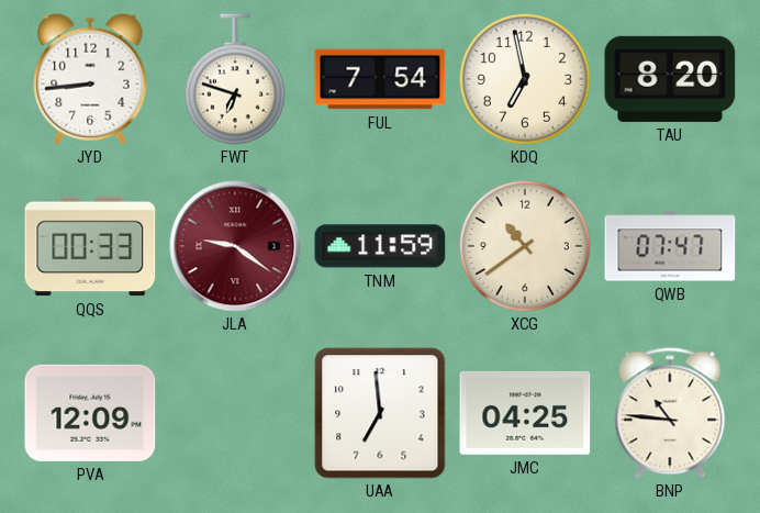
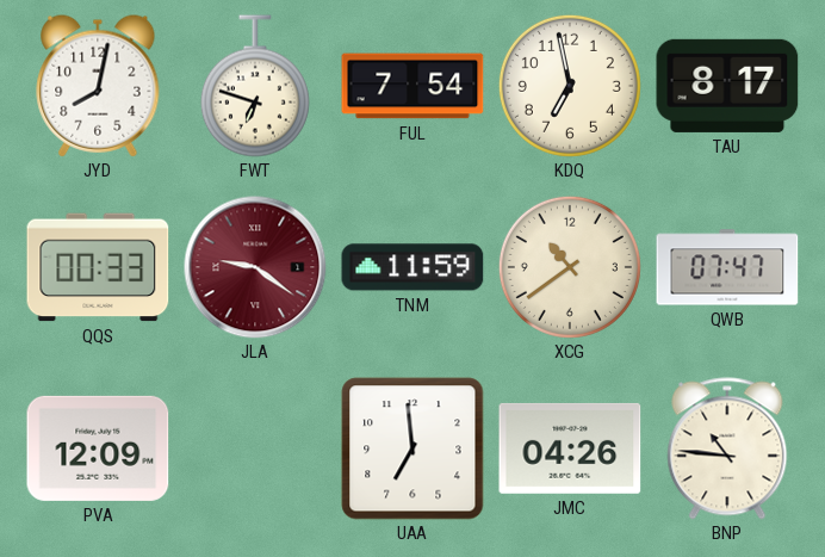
JYD: 8:44 -> 8:02 (98, 86)
TAU: 8:20 -> 8:17 (727, 86)
JMC: 04:25 -> 04:26 (570, 448)
